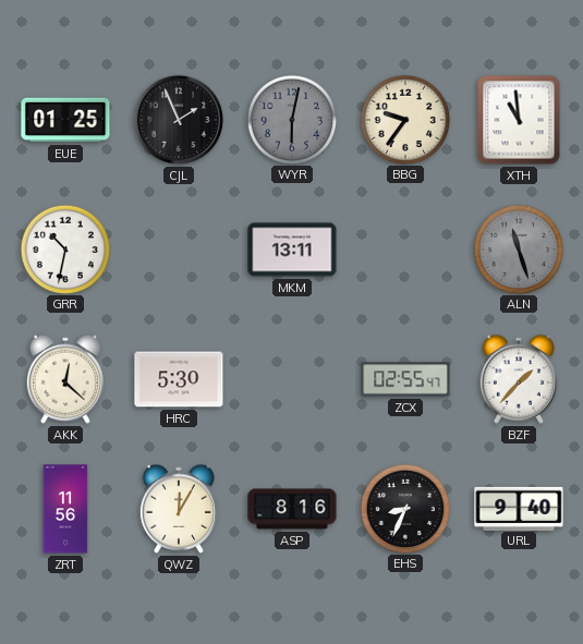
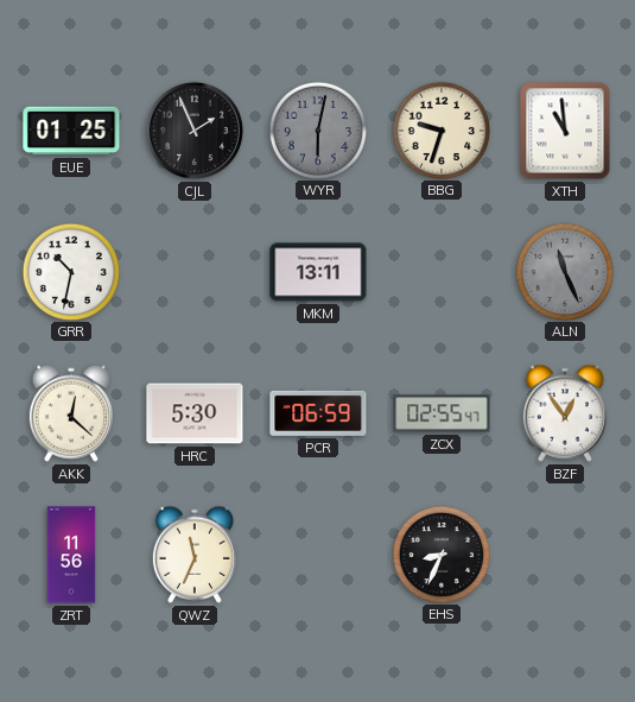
BBG: 9:36 -> 9:33 (442, 129)
ALN: 11:27 -> 11:26 (565, 271)
PCR: none -> 06:59 (318, 413)
BZF: 1:37 -> 12:54 (564, 413)
QWZ: 12:05 -> 11:34 (193, 555)
ASP: 8:16 -> none (292, 509)
URL: 9:40 -> none (519, 508)
